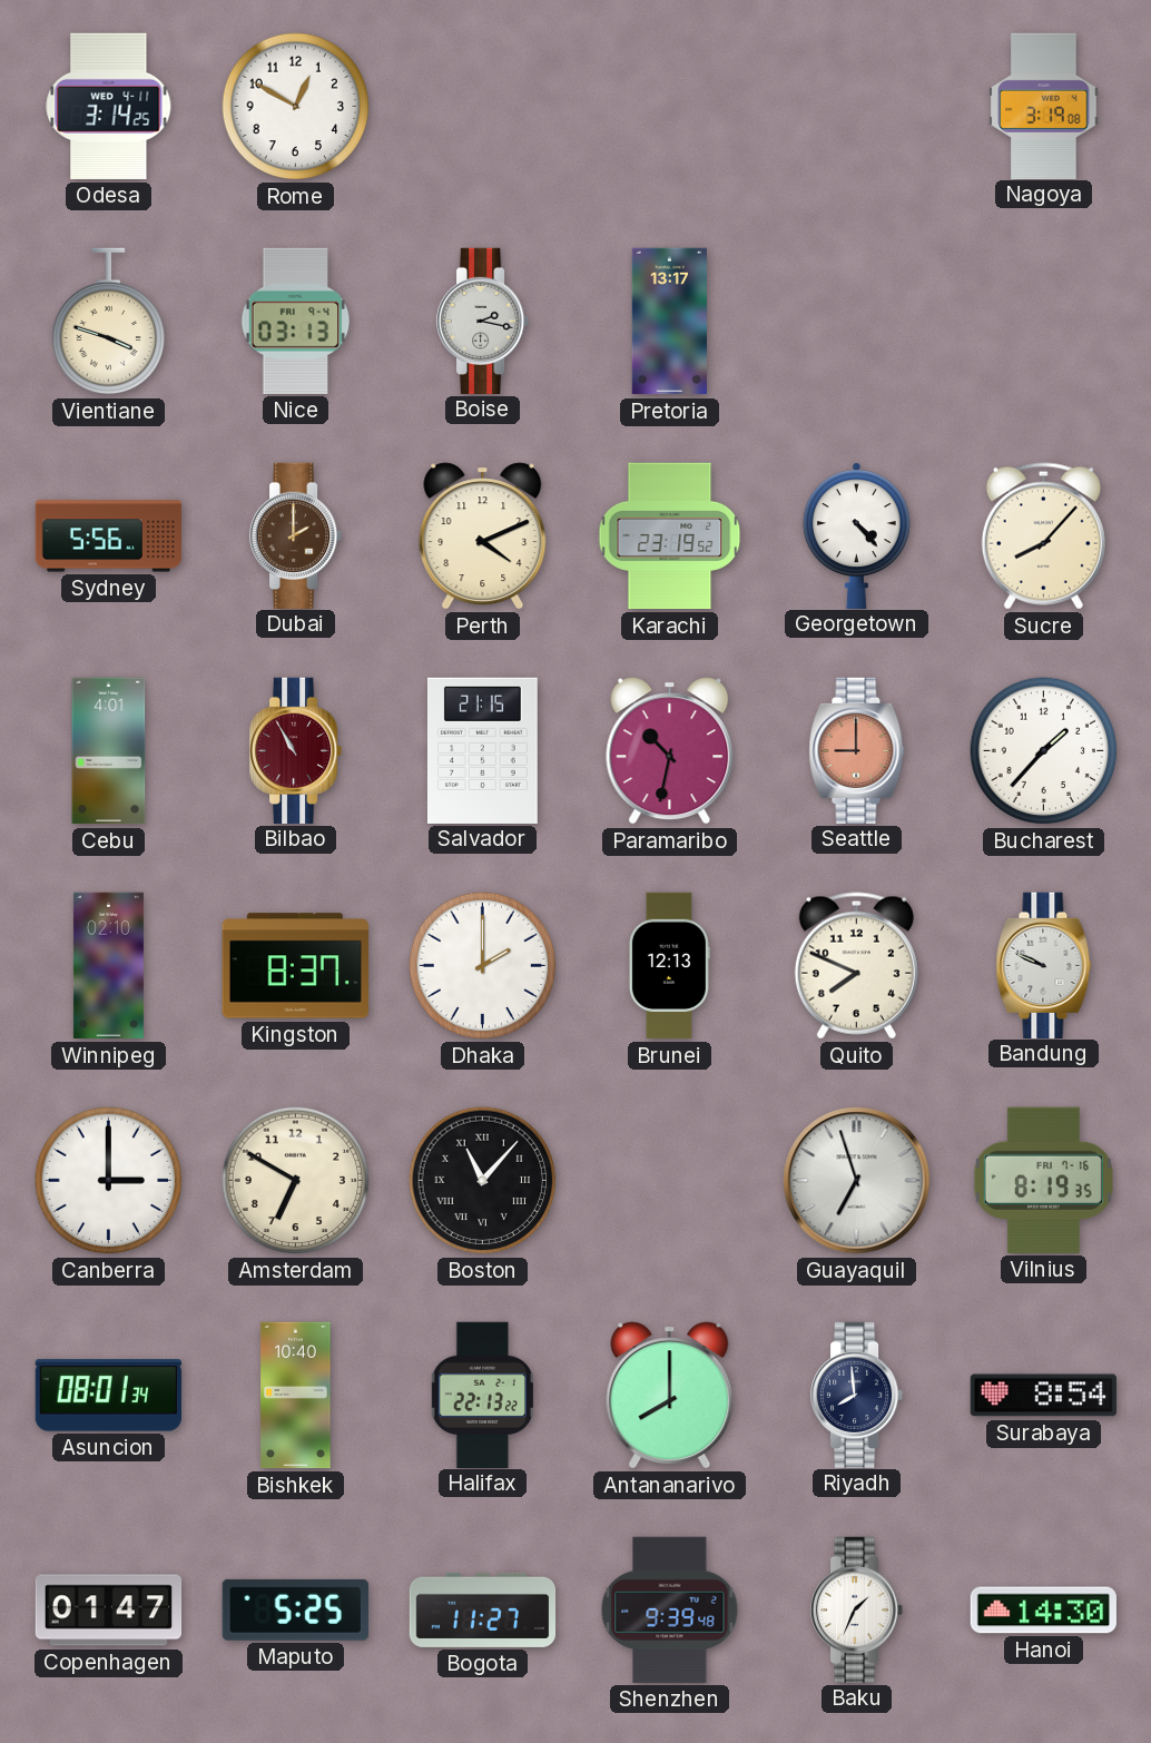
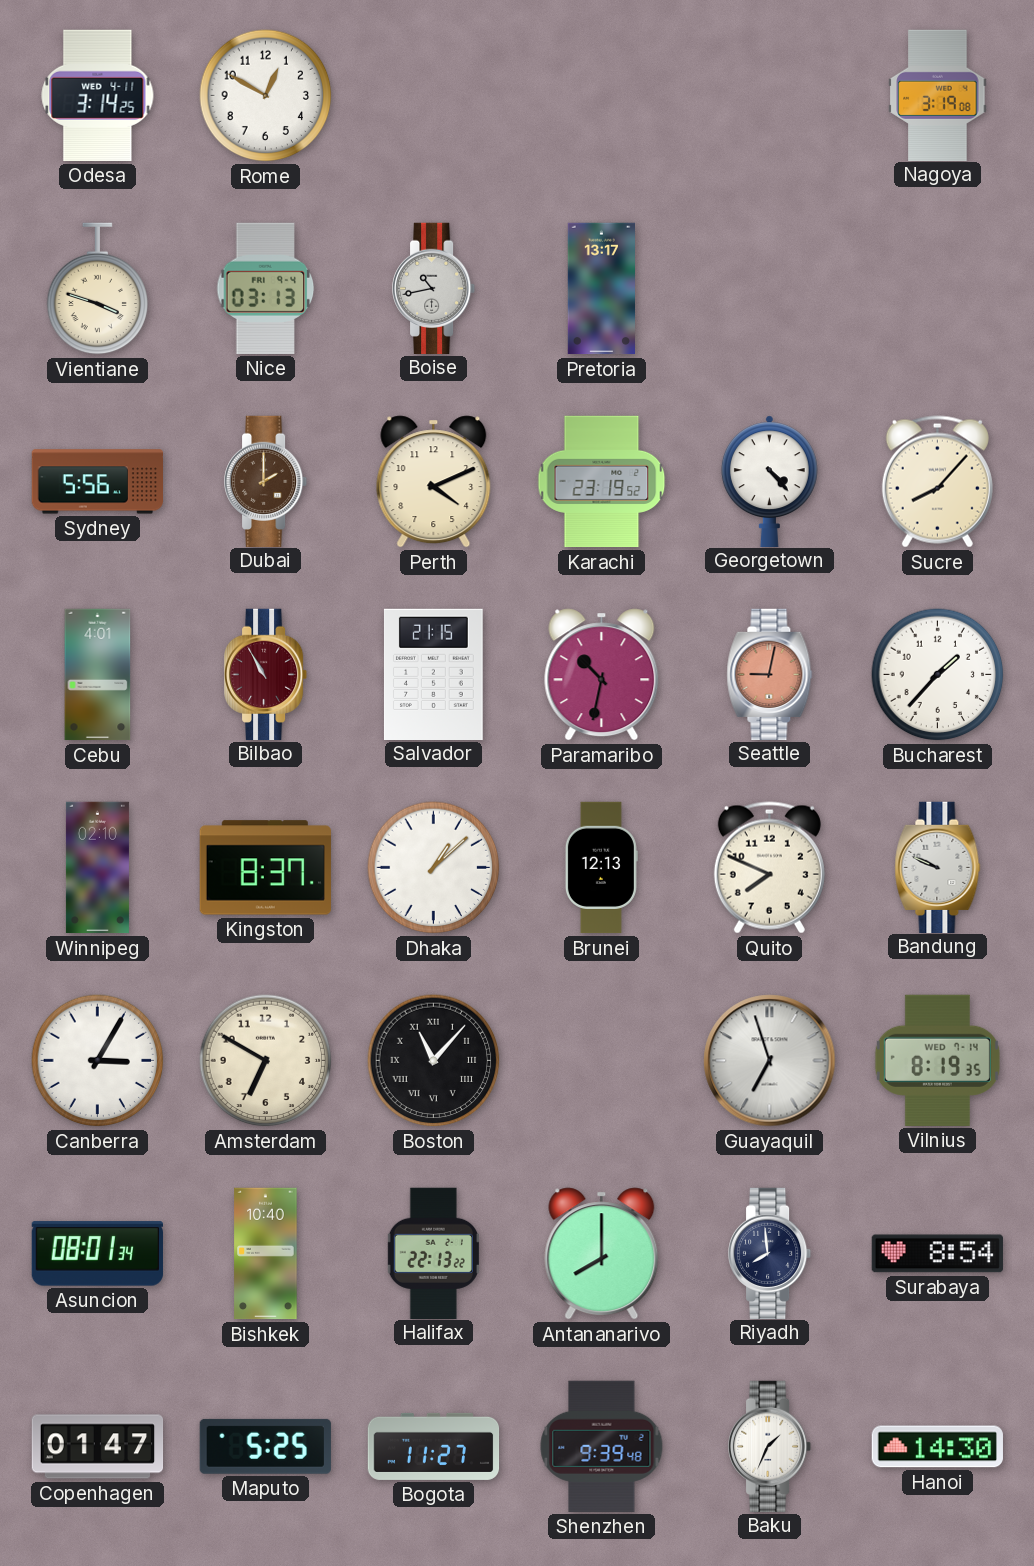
Boise: 2:17 -> 10:43 (435, 288)
Seattle: 9:00 -> 9:02 (770, 674)
Dhaka: 2:00 -> 1:08 (434, 868)
Canberra: 3:00 -> 3:05 (98, 1061)
Vilnius date: FRI 7-16 -> WED 7-14 (937, 1060)
